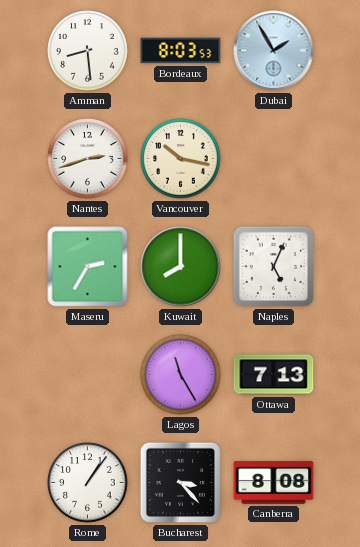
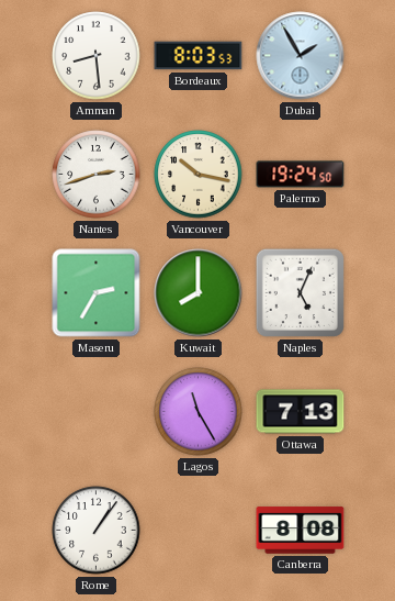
Palermo: none -> 19:24 (301, 175)
Bucharest: 3:23 -> none (180, 482)
